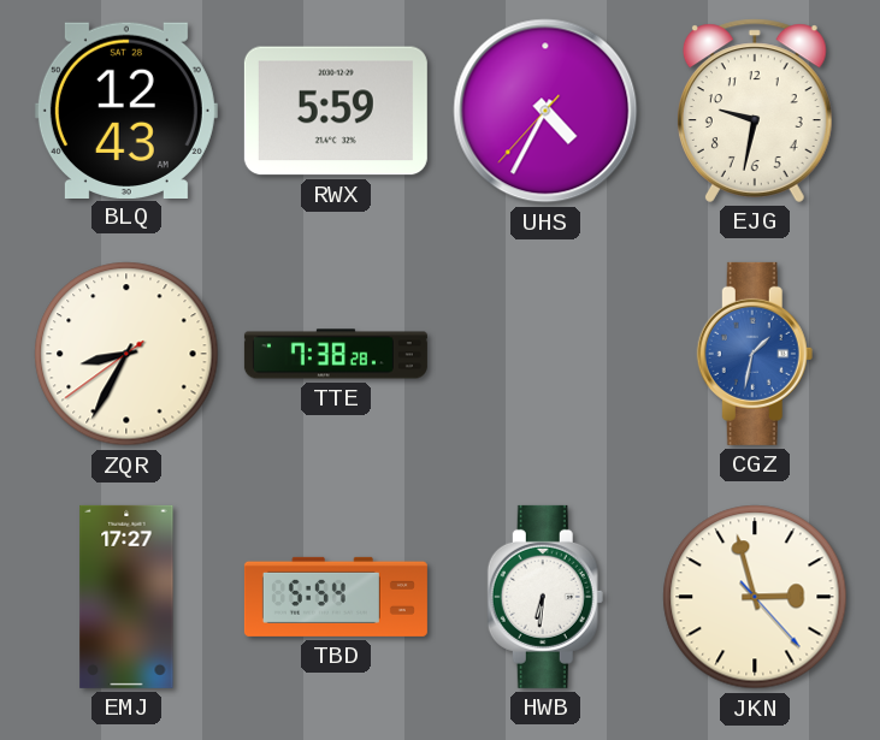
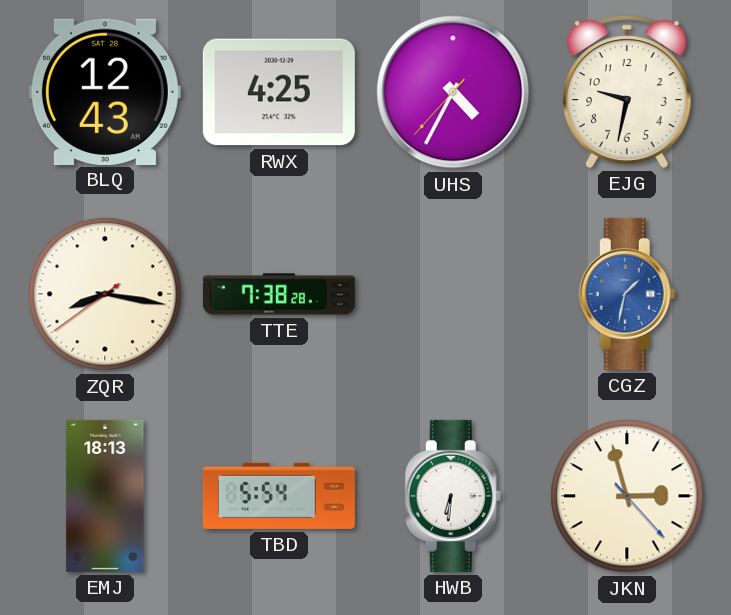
RWX: 5:59 -> 4:25 (279, 92)
ZQR: 8:34 -> 8:16 (105, 294)
EMJ: 17:27 -> 18:13 (105, 496)
